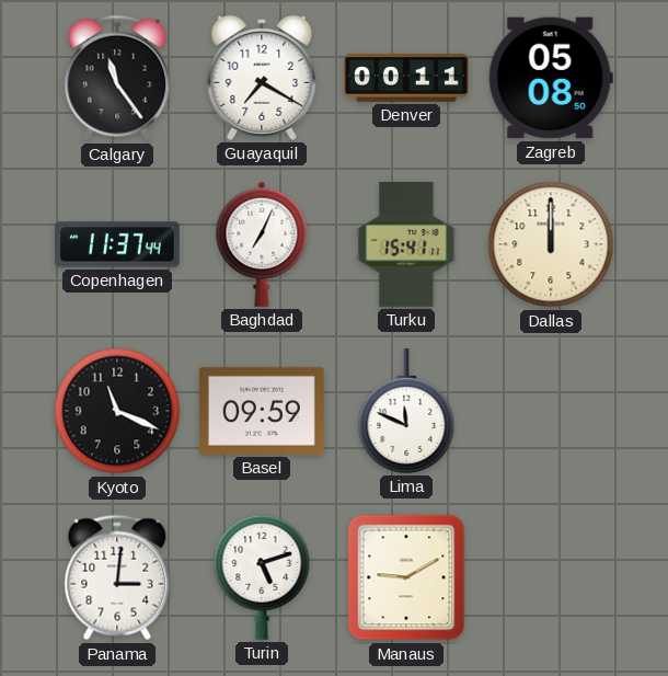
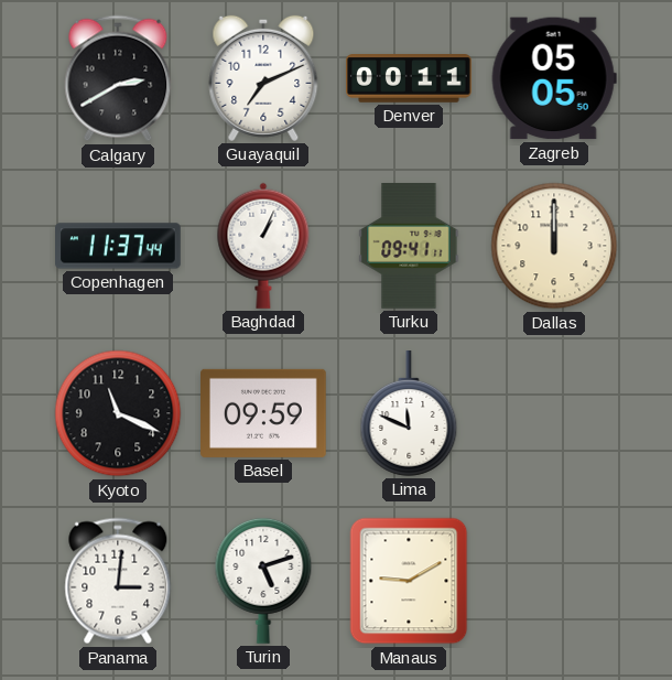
Calgary: 11:24 -> 2:40 (118, 78)
Guayaquil: 7:20 -> 7:11 (263, 78)
Zagreb: 05:08 -> 05:05 (554, 78)
Baghdad: 7:04 -> 1:04 (263, 246)
Turku: 15:41 -> 09:41 (409, 247)
